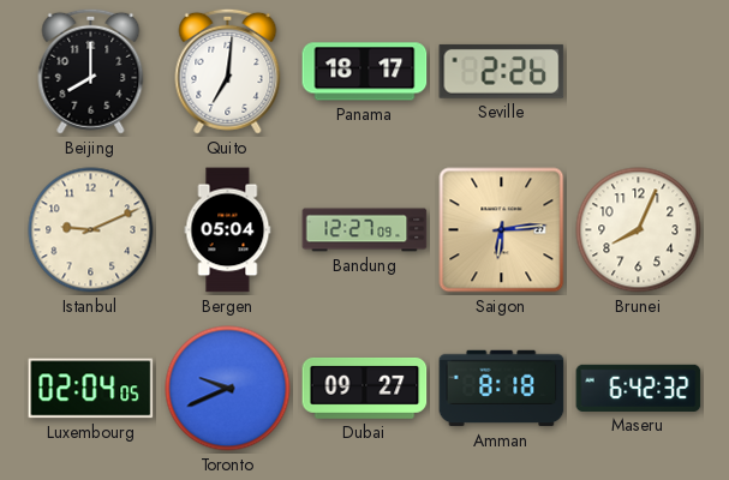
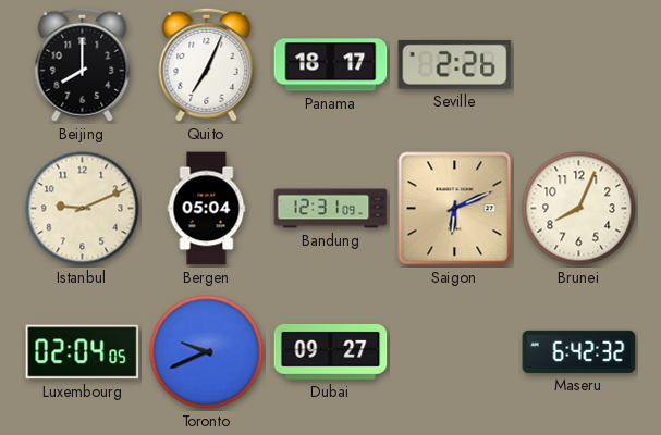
Quito: 7:01 -> 7:04 (207, 64)
Bandung: 12:27 -> 12:31 (331, 209)
Saigon: 6:14 -> 6:11 (455, 209)
Amman: 8:18 -> none (502, 389)
